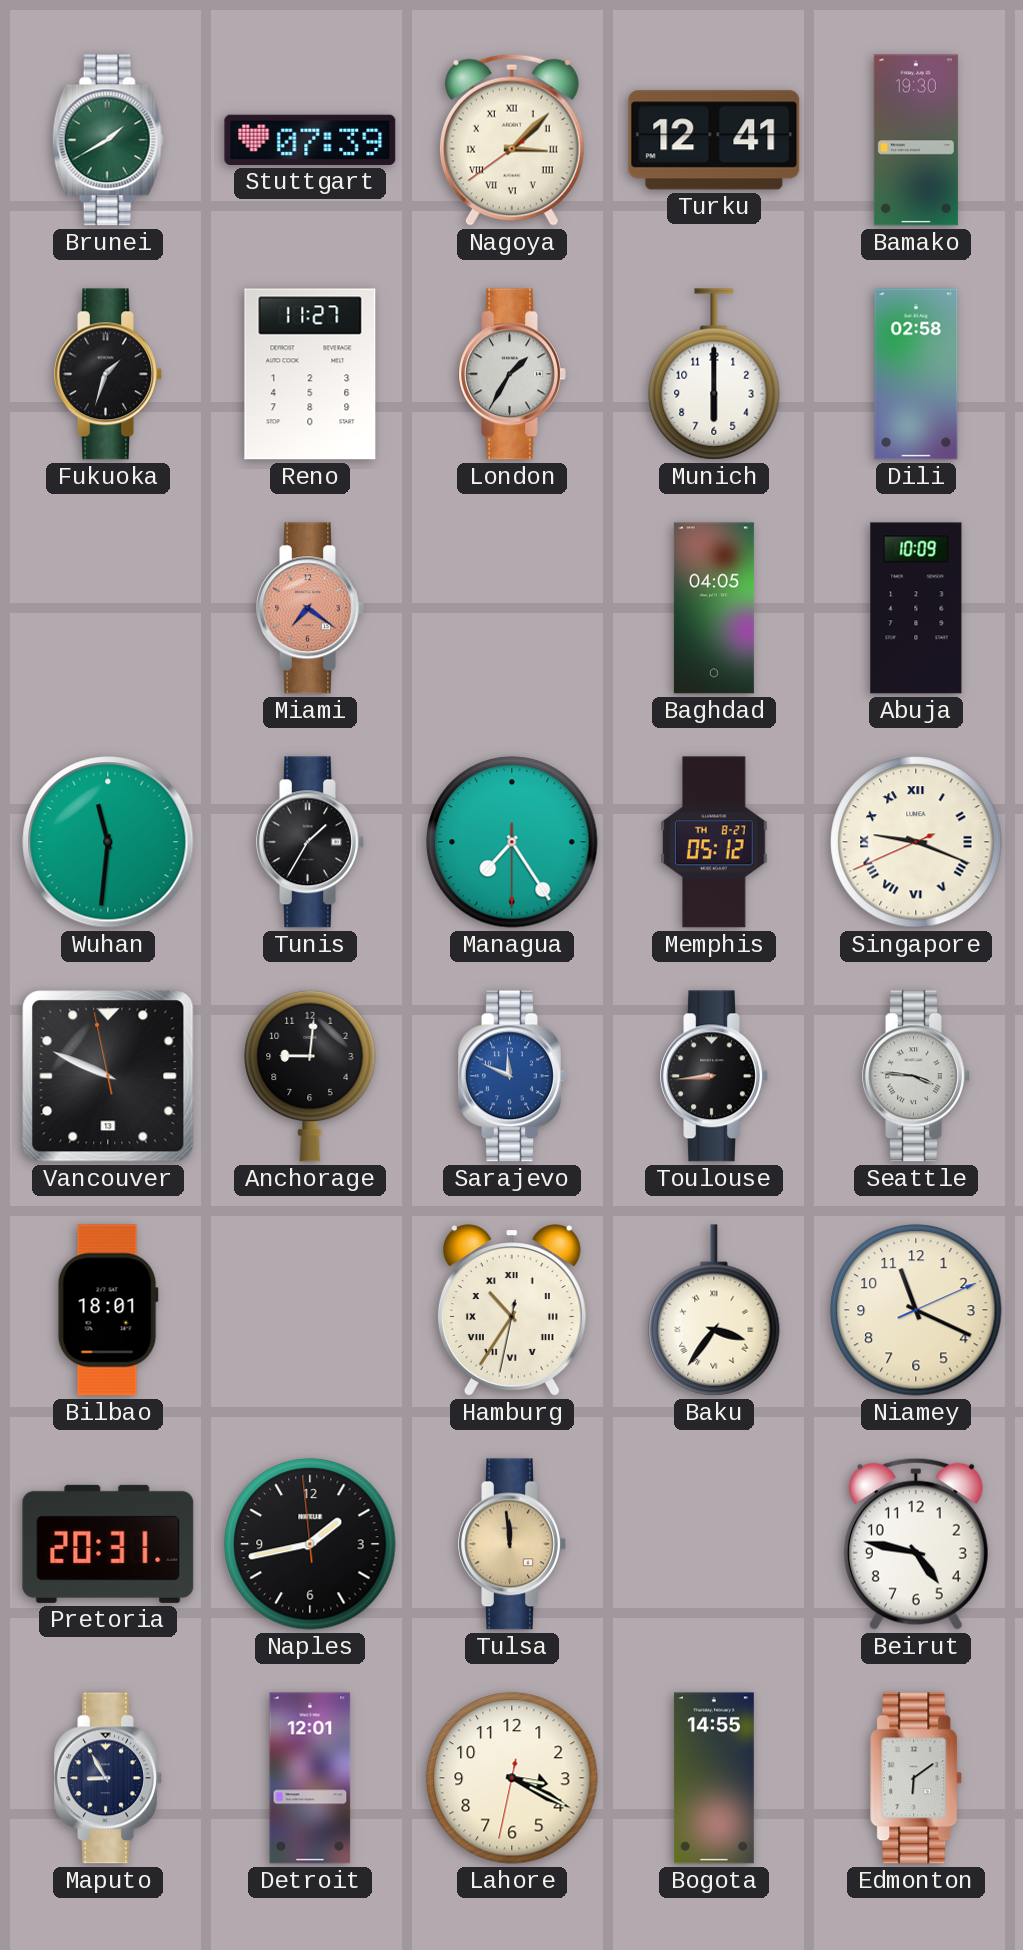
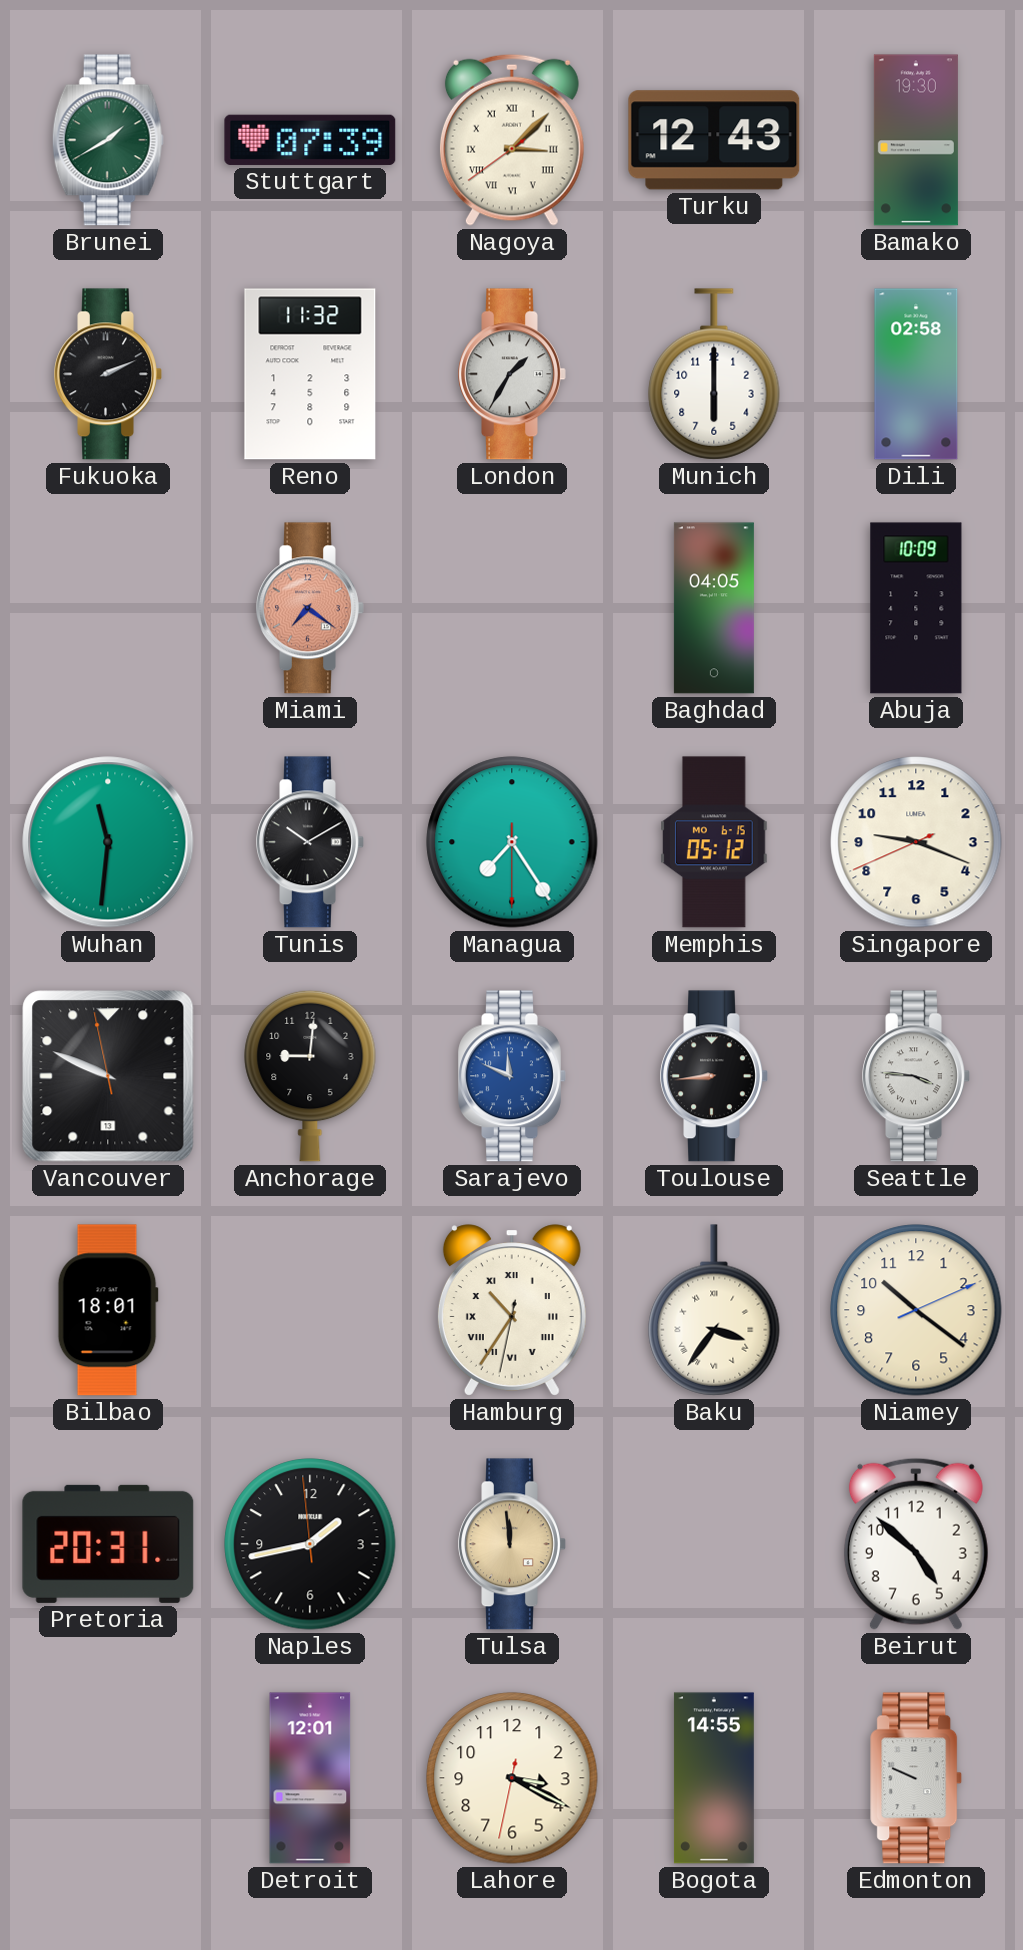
Turku: 12:41 -> 12:43 (714, 140)
Fukuoka: 1:33 -> 2:11 (108, 374)
Reno: 11:27 -> 11:32 (310, 374)
Tunis: 1:35 -> 10:10 (310, 842)
Memphis date: TH 8-27 -> MO 6-15 (715, 842)
Singapore numerals: Roman -> Arabic (916, 842)
Niamey: 11:19 -> 10:21 (916, 1310)
Beirut: 4:47 -> 4:52 (916, 1544)
Maputo: 8:55 -> none (108, 1778)
Edmonton: 6:09 -> 9:49 (917, 1778)
